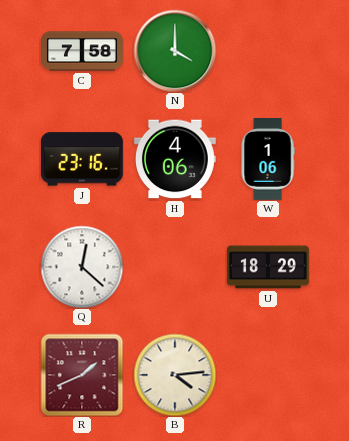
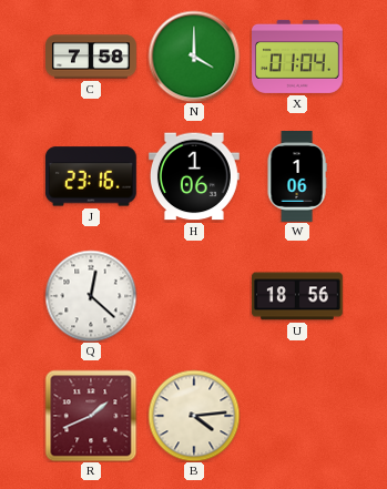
X: none -> 01:04 (298, 57)
H: 4:06 -> 1:06 (194, 176)
U: 18:29 -> 18:56 (297, 296)
